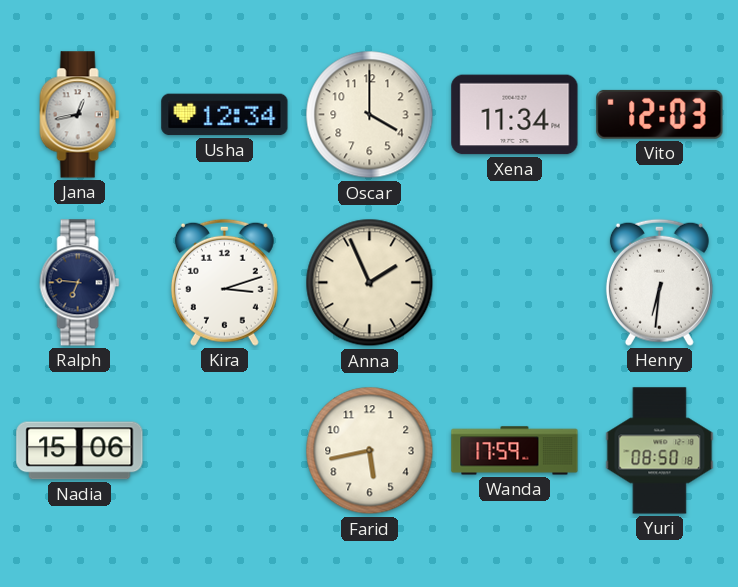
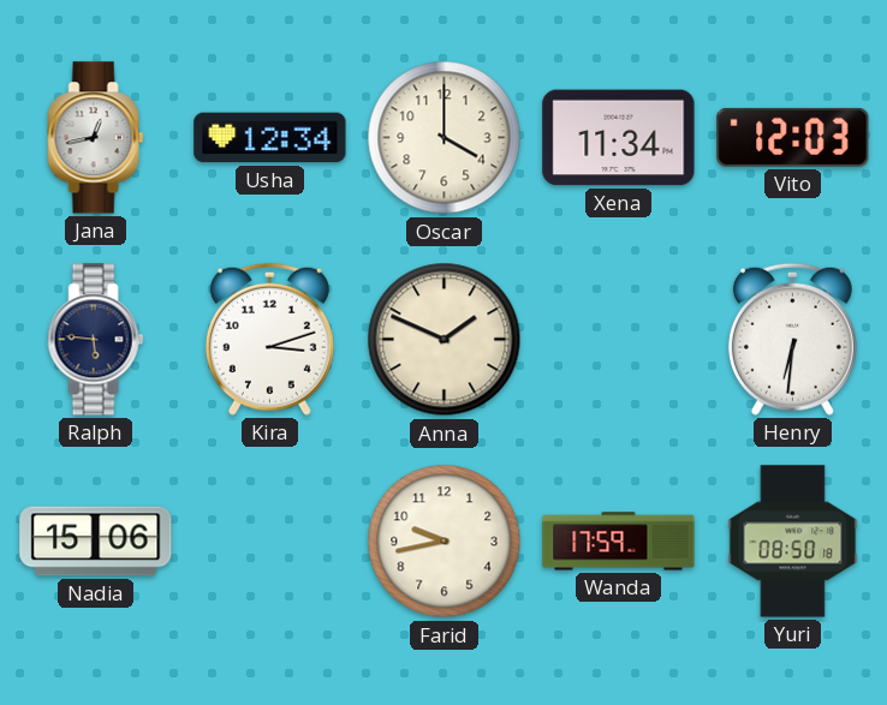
Ralph: 6:46 -> 5:46 (96, 340)
Anna: 1:56 -> 1:49 (445, 340)
Farid: 5:43 -> 9:43 (445, 542)
